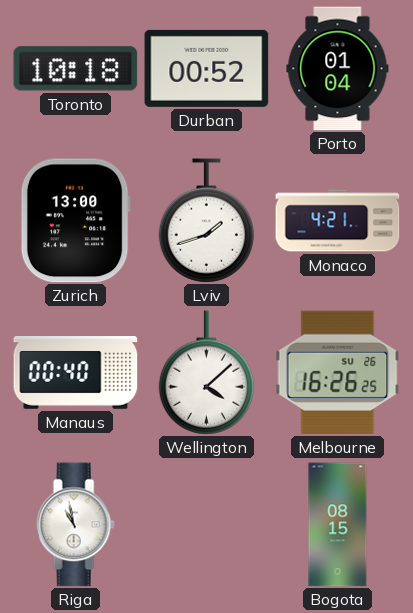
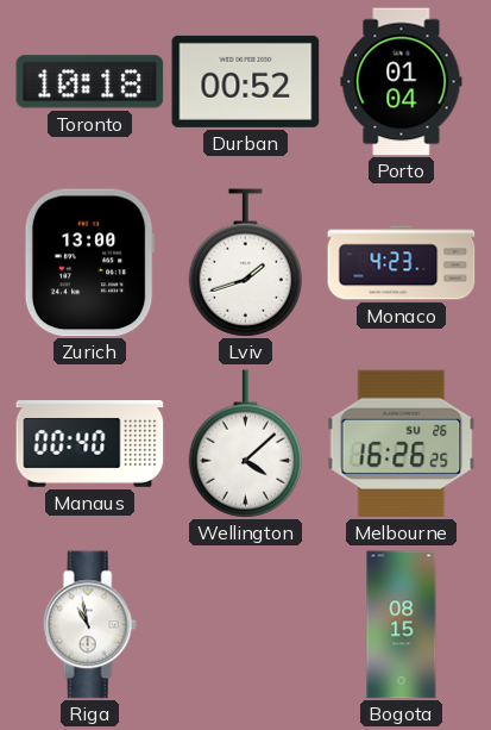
Monaco: 4:21 -> 4:23 (402, 263)
